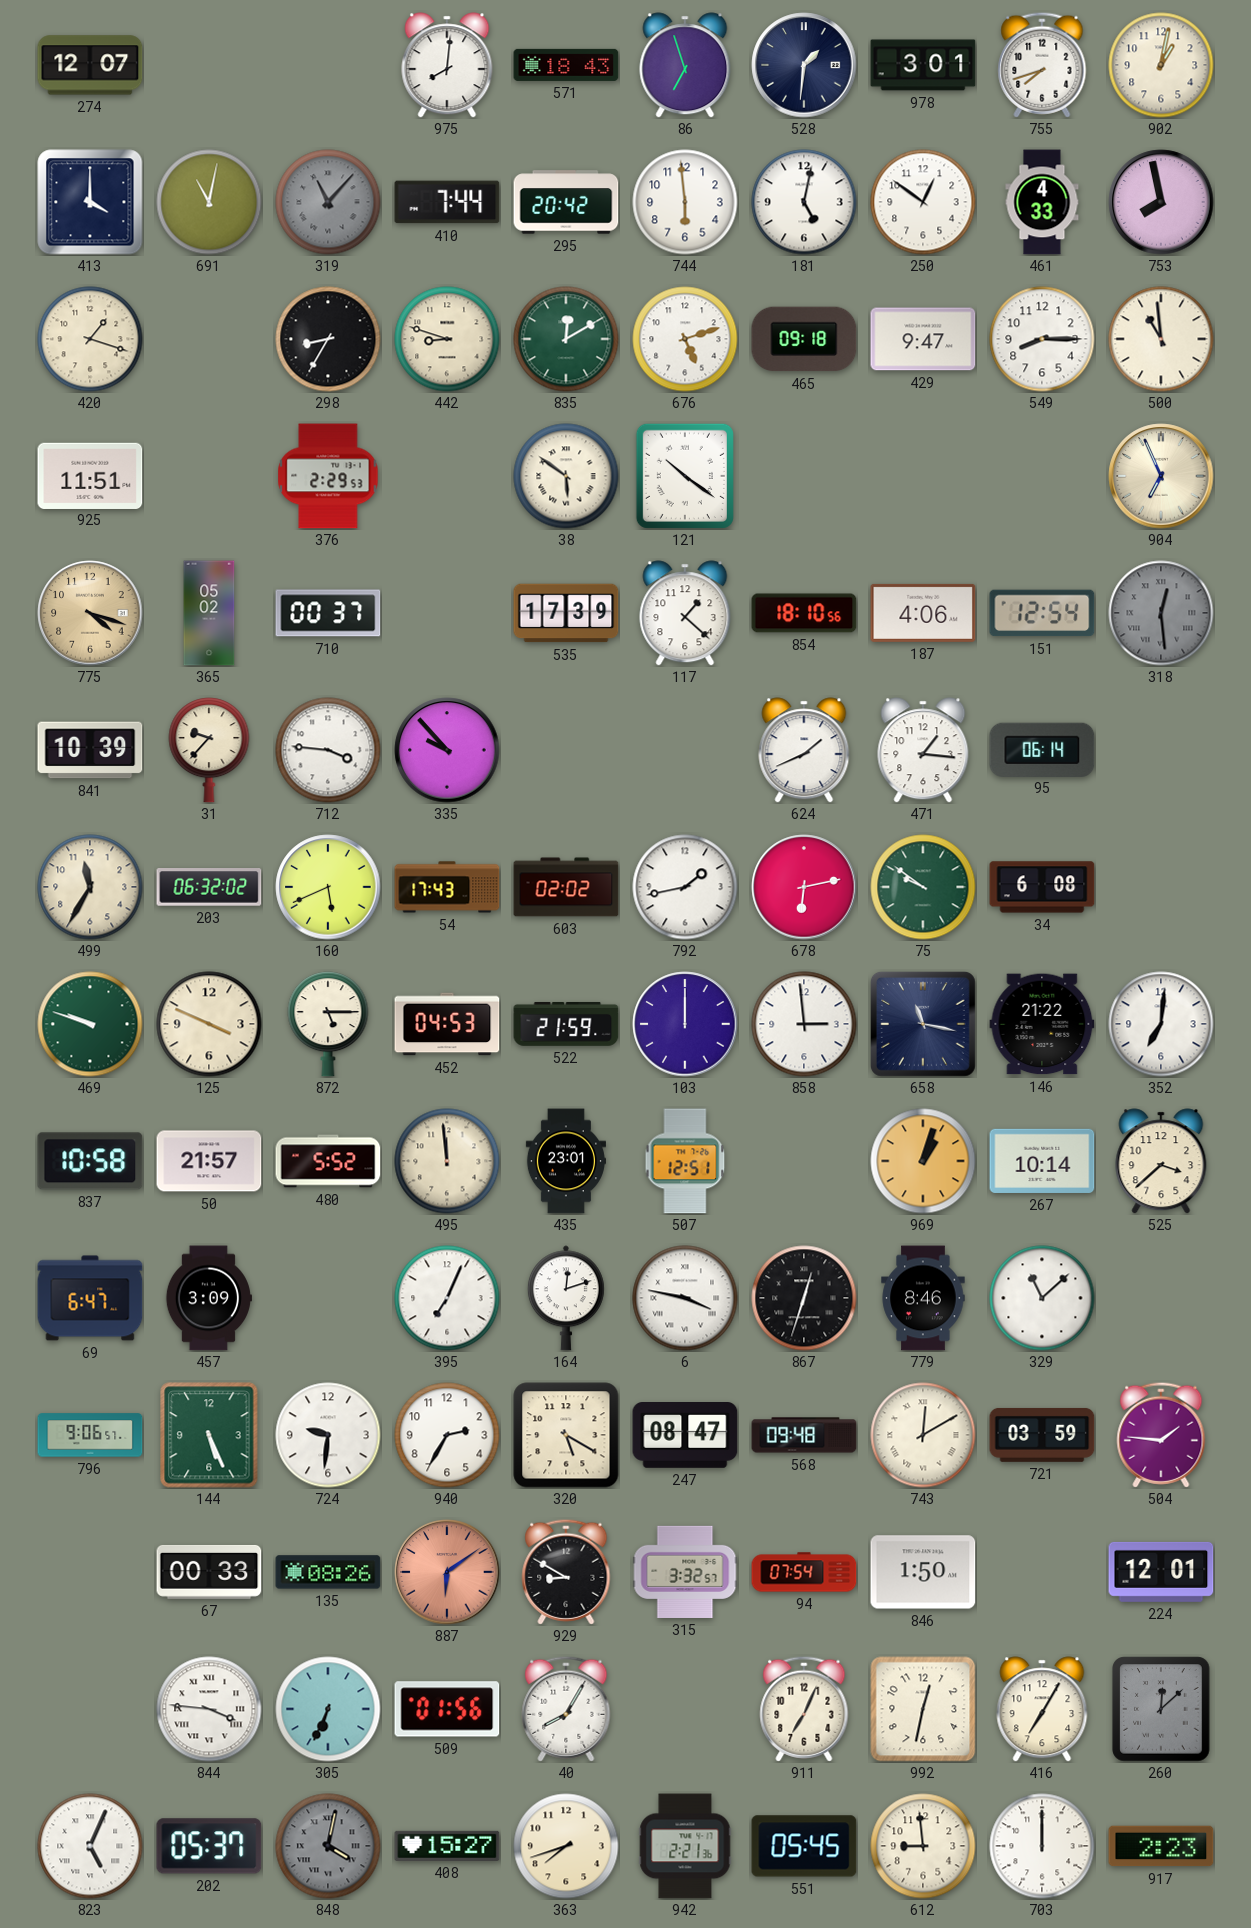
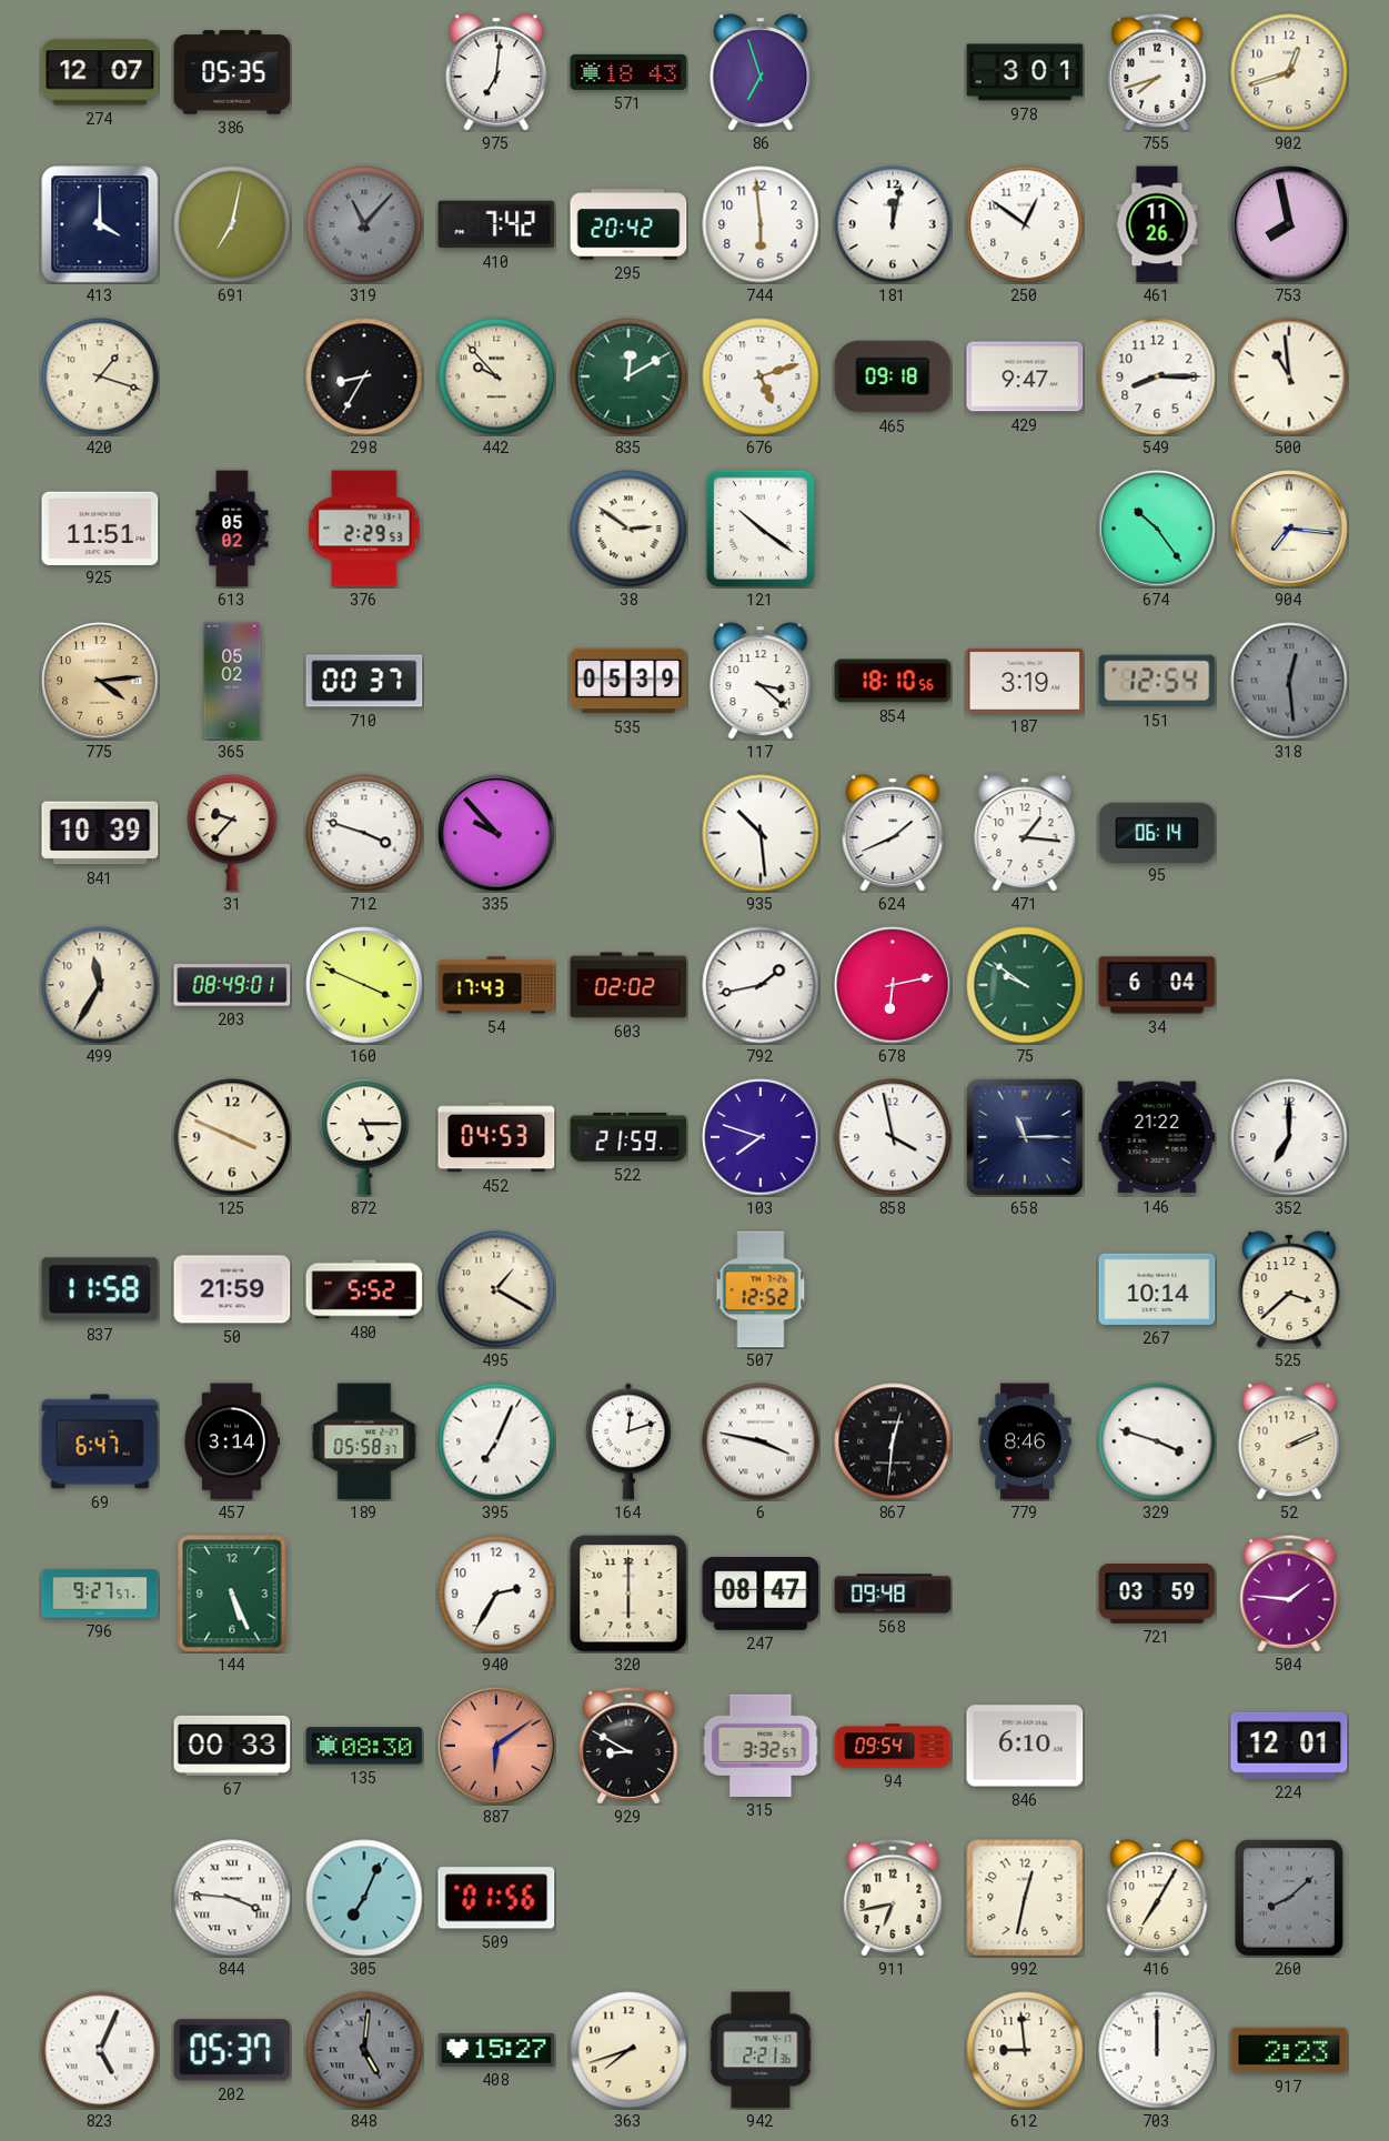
386: none -> 05:35 (232, 72)
975: 8:01 -> 7:01 (496, 72)
528: 1:31 -> none (804, 65)
902: 1:02 -> 12:42 (1289, 72)
691: 11:02 -> 7:02 (232, 224)
410: 7:44 -> 7:42 (496, 224)
181: 5:02 -> 12:02 (893, 224)
461: 4:33 -> 11:26 (1157, 224)
442: 8:48 -> 9:53 (496, 376)
613: none -> 05:02 (232, 529)
38: 5:51 -> 2:51 (628, 529)
674: none -> 10:24 (1157, 529)
904: 6:56 -> 7:16 (1289, 529)
775: 4:18 -> 4:14 (100, 681)
535: 17:39 -> 05:39 (628, 681)
117: 1:22 -> 3:22 (761, 681)
187: 4:06 -> 3:19 (1025, 681)
712: 3:46 -> 3:48 (364, 833)
935: none -> 10:29 (761, 833)
203: 06:32 -> 08:49 (232, 985)
160: 5:41 -> 3:49 (364, 985)
34: 6:08 -> 6:04 (1157, 985)
469: 9:48 -> none (90, 1024)
103: 12:00 -> 7:48 (761, 1137)
858: 2:59 -> 3:58 (893, 1137)
658: 11:17 -> 11:15 (1025, 1137)
352: 7:01 -> 7:00 (1289, 1137)
837: 10:58 -> 11:58 (100, 1289)
50: 21:57 -> 21:59 (232, 1289)
495: 11:59 -> 1:20 (496, 1289)
435: 23:01 -> none (566, 1161)
507: 12:51 -> 12:52 (761, 1289)
969: 1:03 -> none (923, 1161)
457: 3:09 -> 3:14 (231, 1441)
189: none -> 05:58 (364, 1441)
867: 12:33 -> 12:31 (893, 1441)
329: 11:08 -> 3:48 (1157, 1441)
52: none -> 2:11 (1289, 1441)
796: 9:06 -> 9:27 (100, 1594)
724: 9:31 -> none (328, 1435)
320: 5:20 -> 6:00 (628, 1594)
743: 12:10 -> none (923, 1435)
135: 08:26 -> 08:30 (364, 1746)
94: 07:54 -> 09:54 (893, 1746)
846: 1:50 -> 6:10 (1025, 1746)
305: 6:34 -> 7:04 (364, 1898)
40: 8:05 -> none (566, 1709)
911: 7:04 -> 6:43 (893, 1898)
260: 12:08 -> 8:08 (1289, 1898)
848: 4:02 -> 5:01 (364, 2050)
551: 05:45 -> none (804, 1846)
